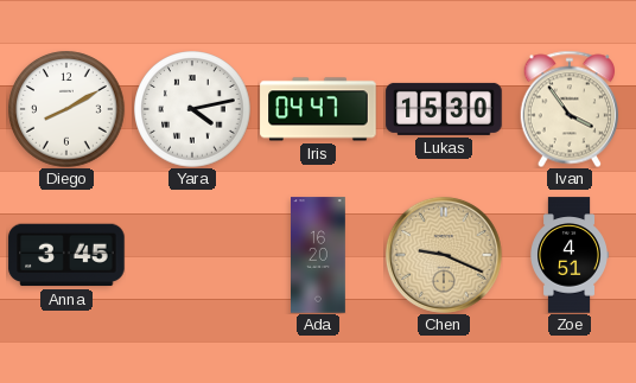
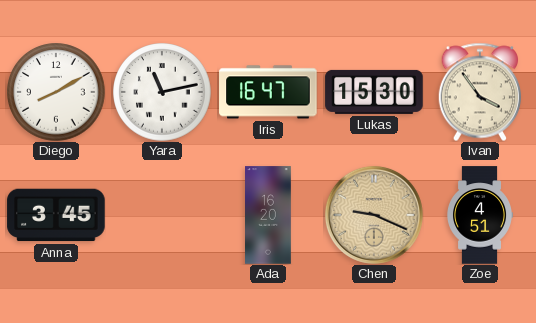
Yara: 4:13 -> 11:13 (162, 92)
Iris: 04:47 -> 16:47 (268, 92)
